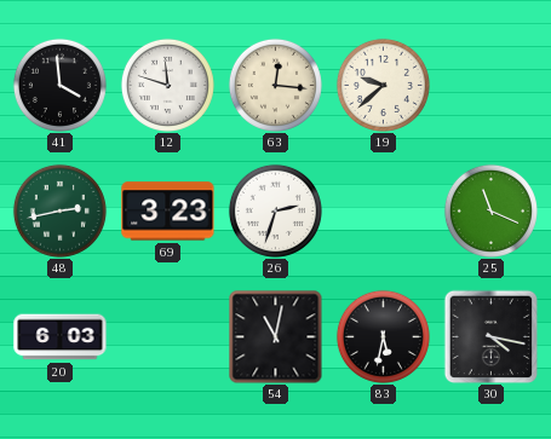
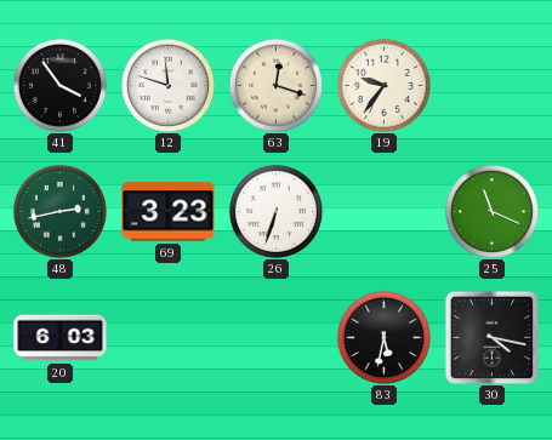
41: 3:59 -> 3:54 (59, 85)
63: 12:16 -> 12:18 (275, 85)
19: 9:38 -> 9:36 (383, 85)
26: 2:33 -> 6:33 (275, 211)
54: 11:02 -> none (275, 336)
